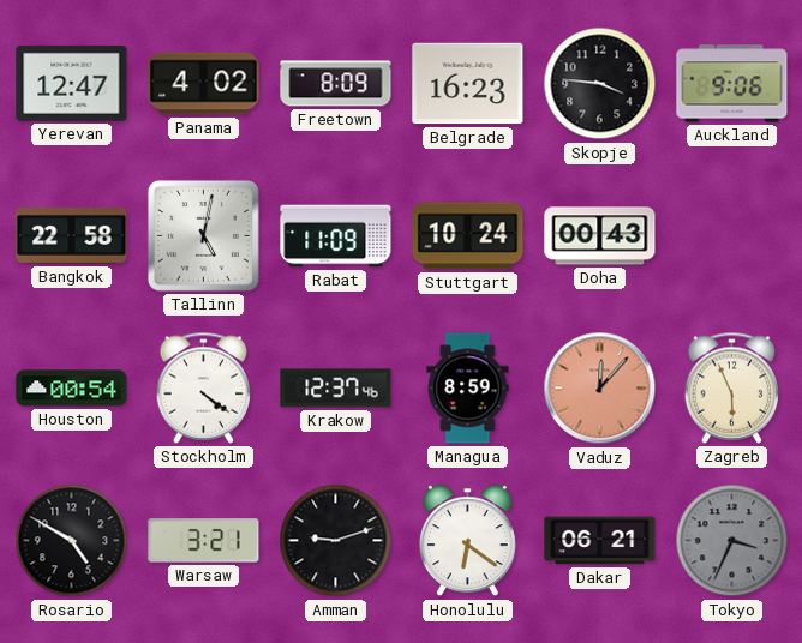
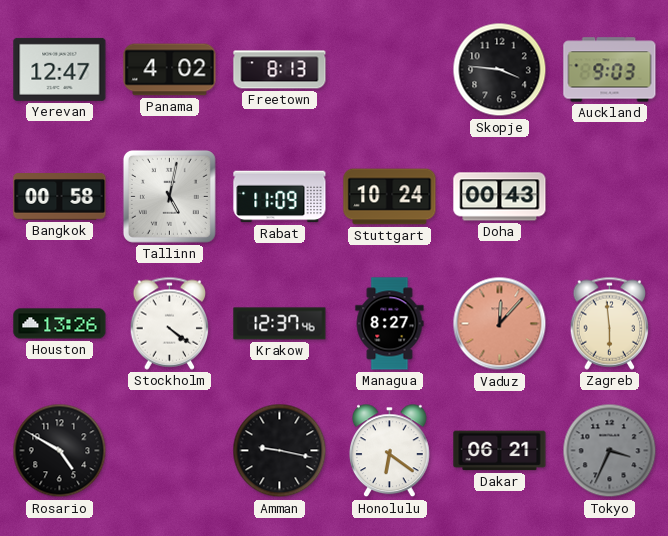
Freetown: 8:09 -> 8:13 (280, 70)
Belgrade: 16:23 -> none (468, 84)
Auckland: 9:06 -> 9:03 (610, 70)
Bangkok: 22:58 -> 00:58 (60, 197)
Houston: 00:54 -> 13:26 (60, 324)
Managua: 8:59 -> 8:27 (390, 324)
Zagreb: 5:56 -> 5:59 (610, 323)
Warsaw: 3:21 -> none (204, 541)
Amman: 9:12 -> 9:17 (280, 451)
